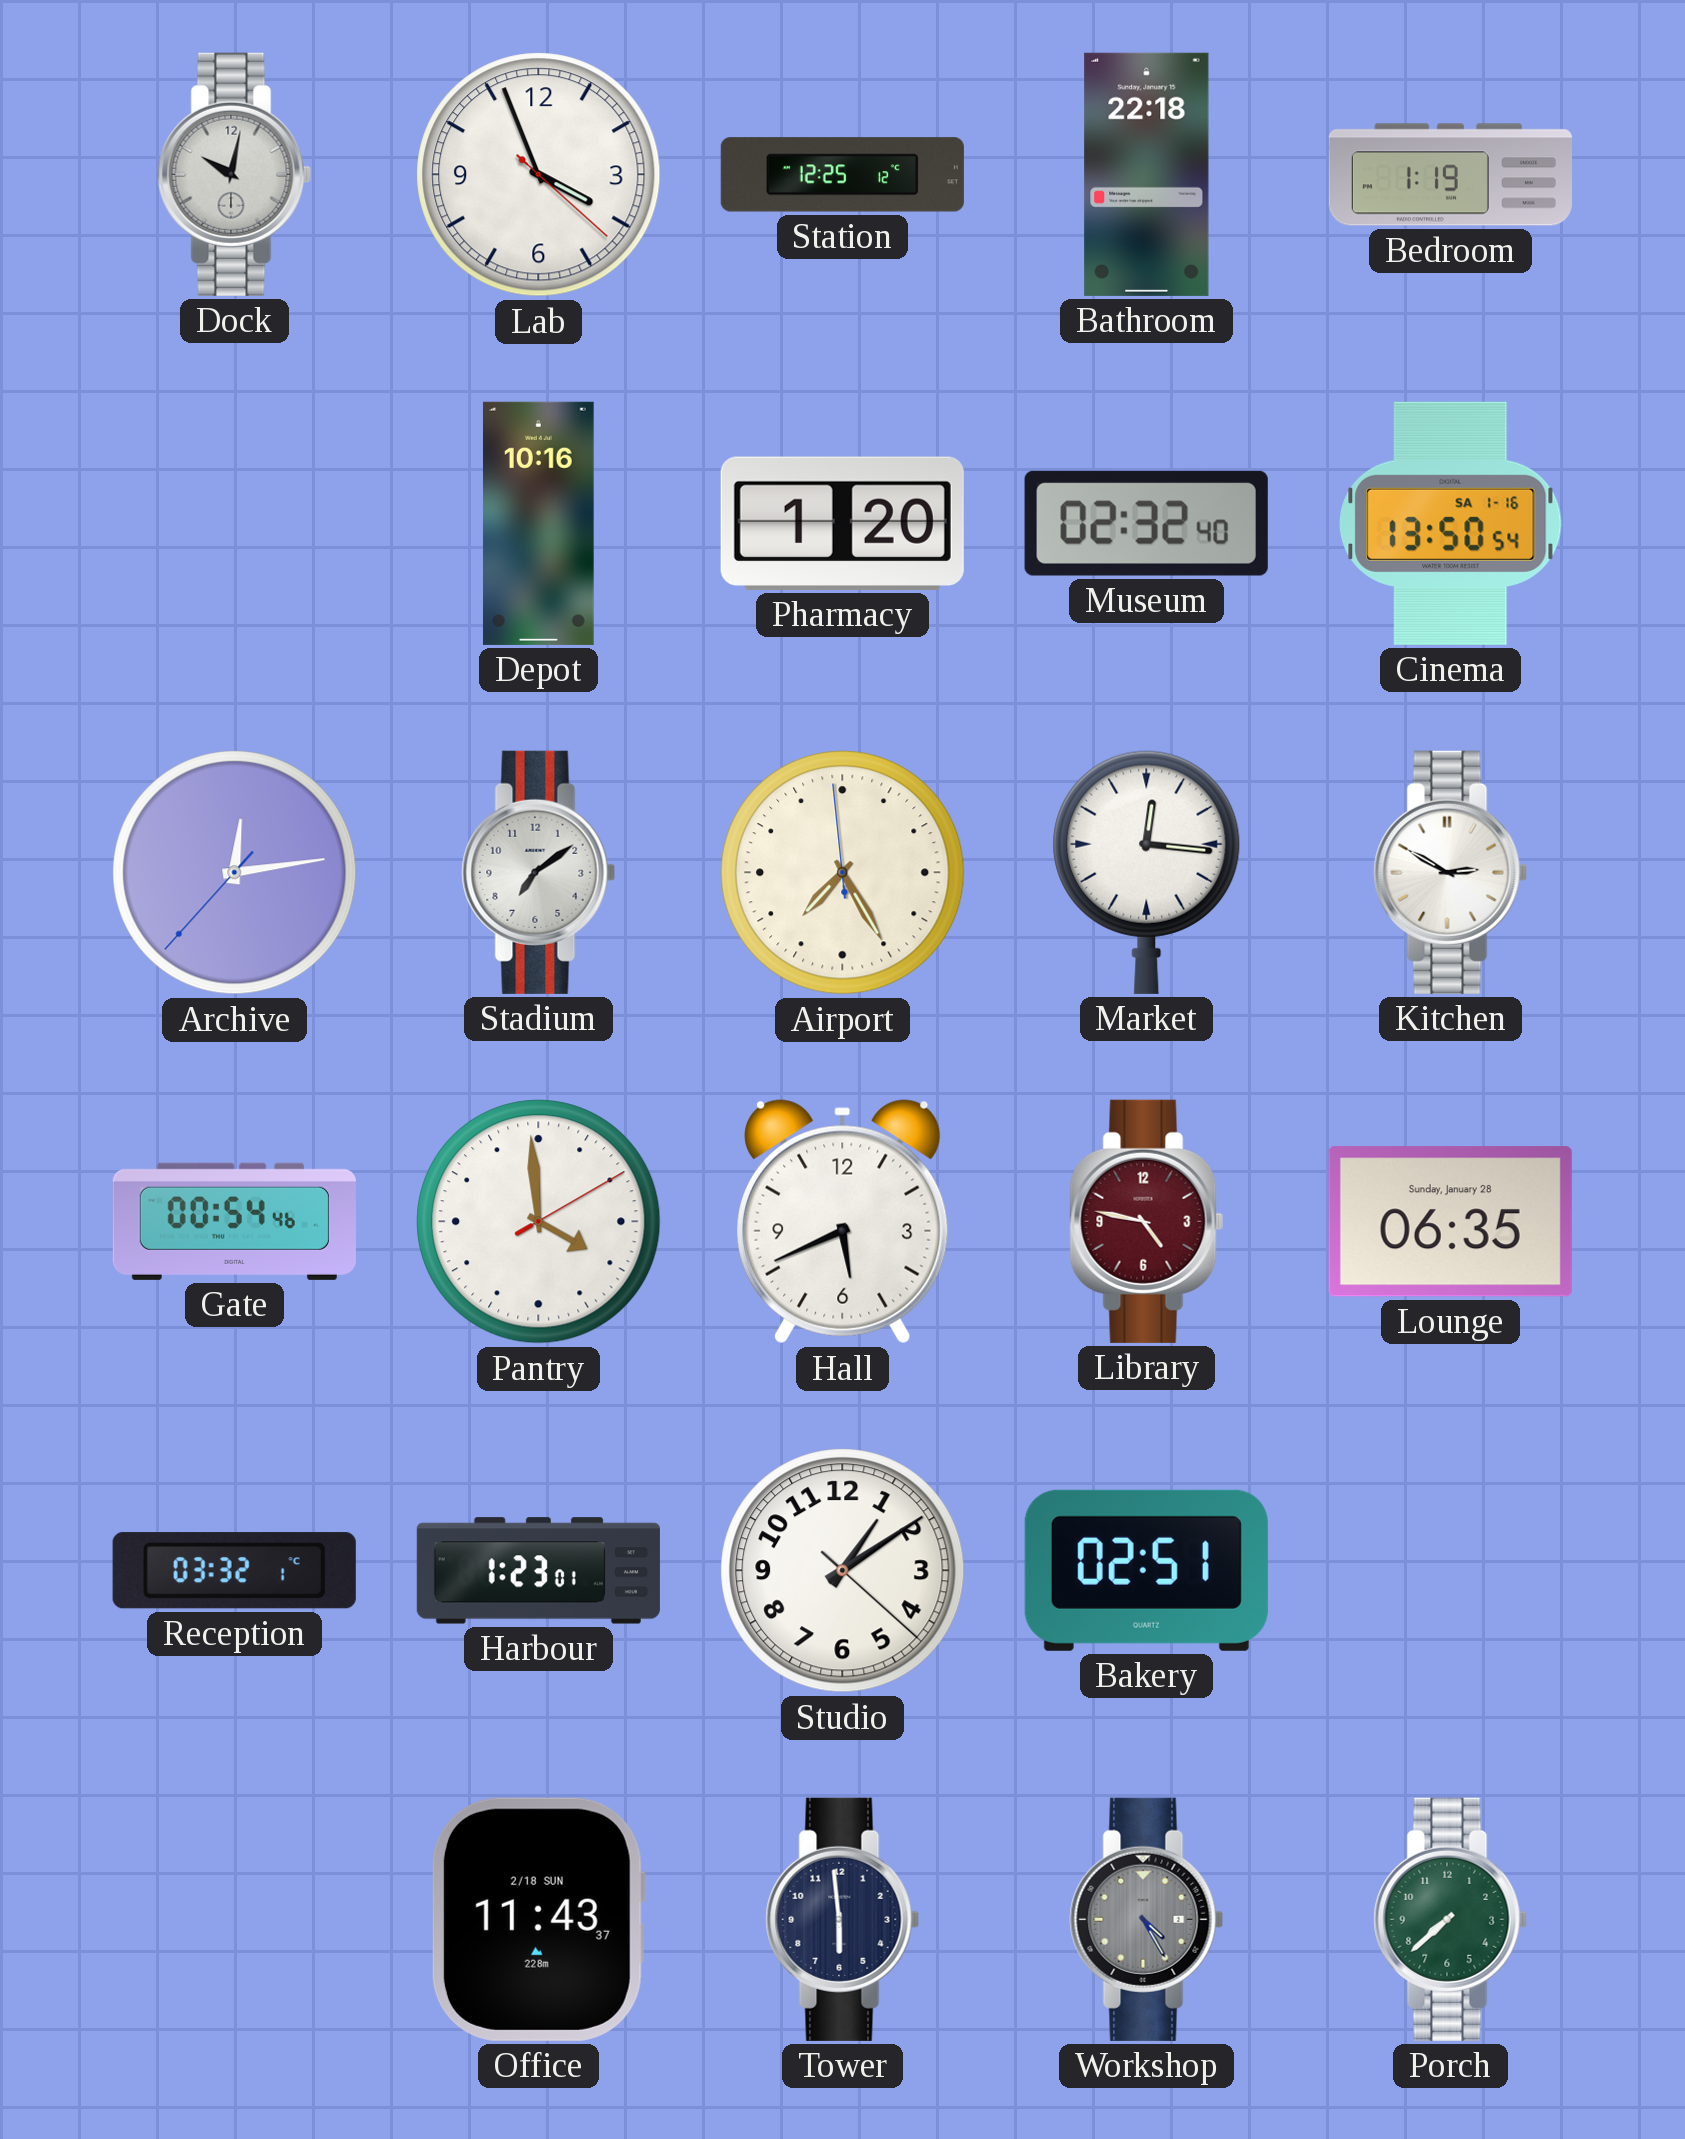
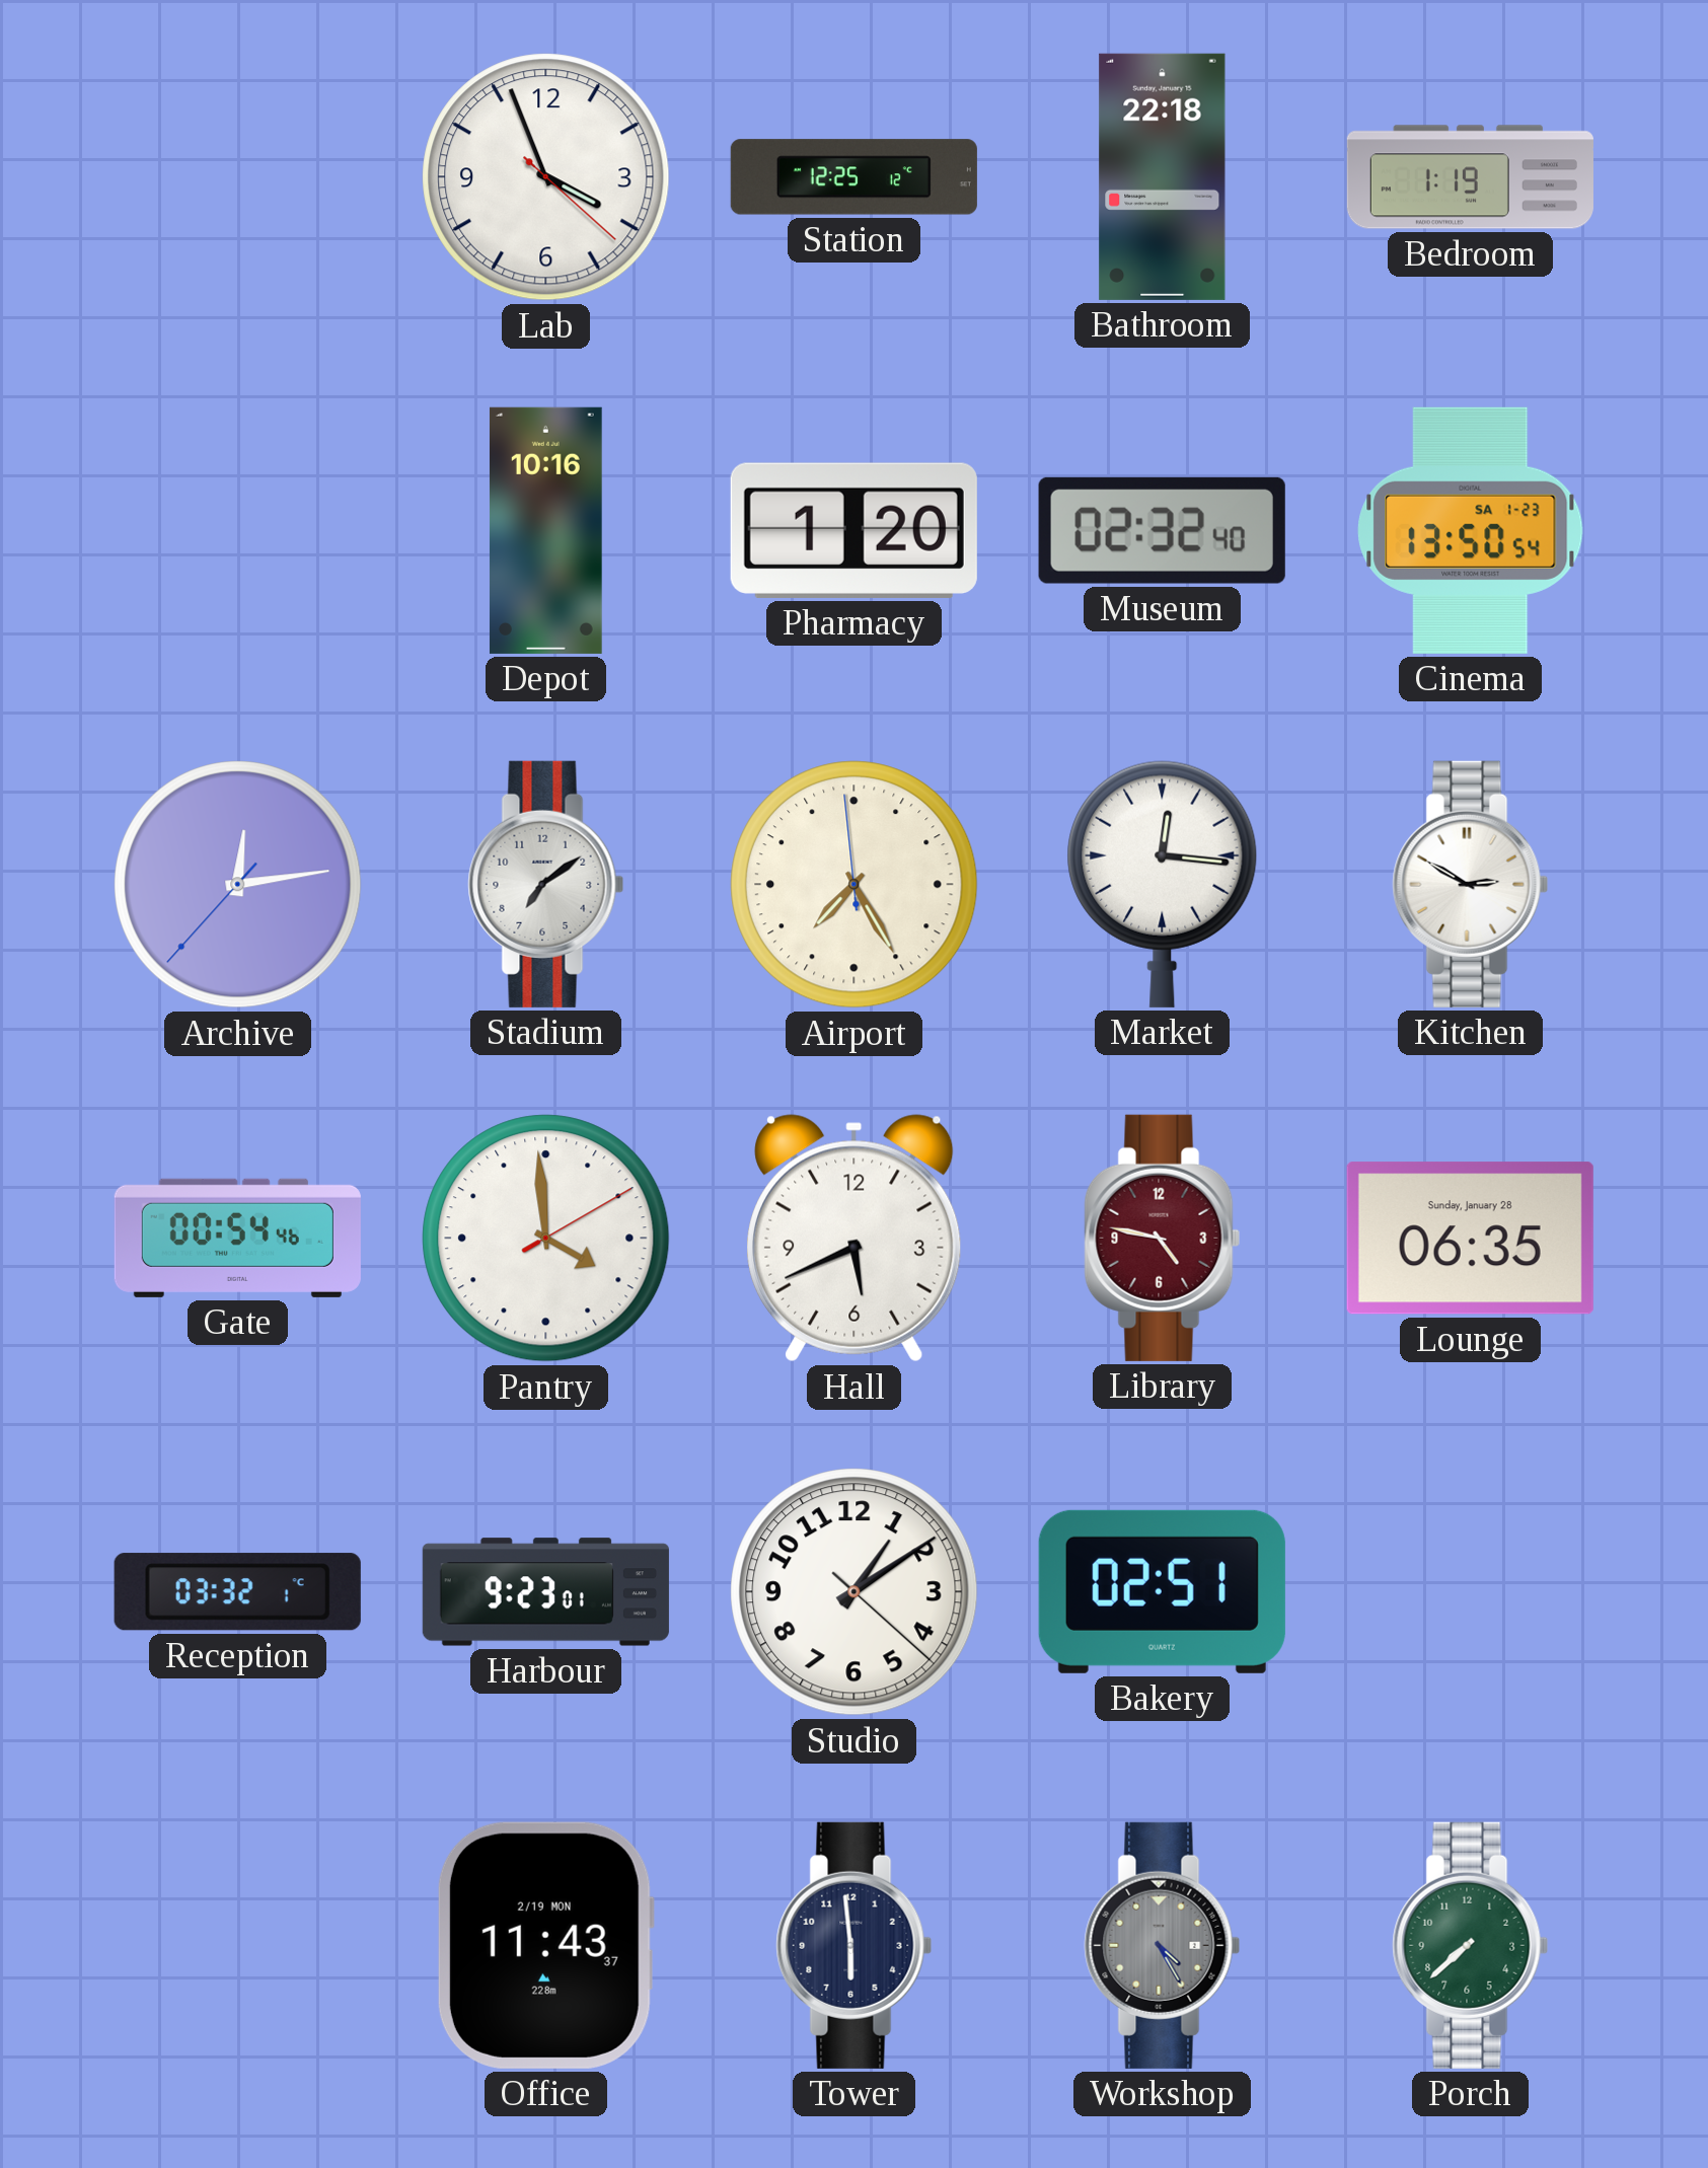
Dock: 10:02 -> none (235, 174)
Cinema date: SA 1-16 -> SA 1-23 (1471, 530)
Harbour: 1:23 -> 9:23 (545, 1592)
Office date: 2/18 SUN -> 2/19 MON (545, 1945)
